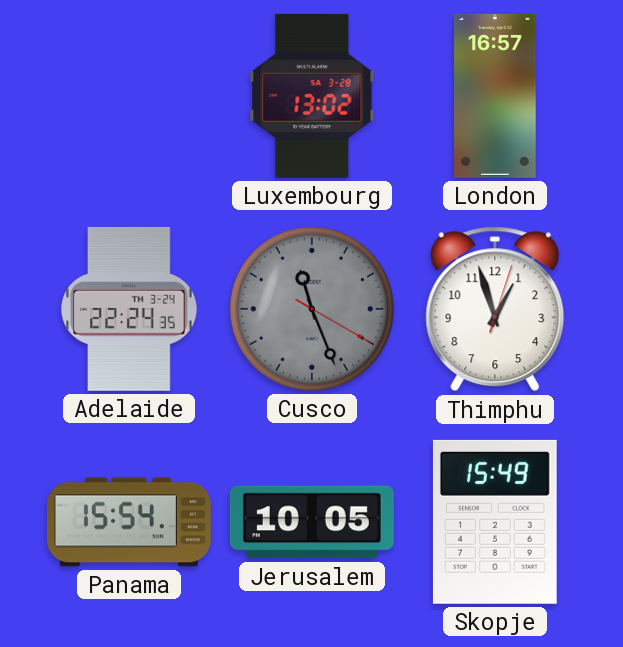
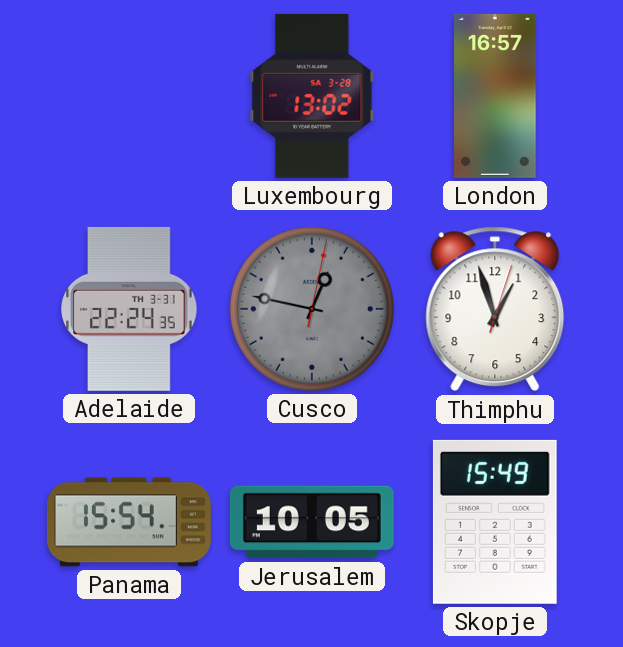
Adelaide date: TH 3-24 -> TH 3-31 (129, 309)
Cusco: 11:26 -> 12:47 (312, 309)
